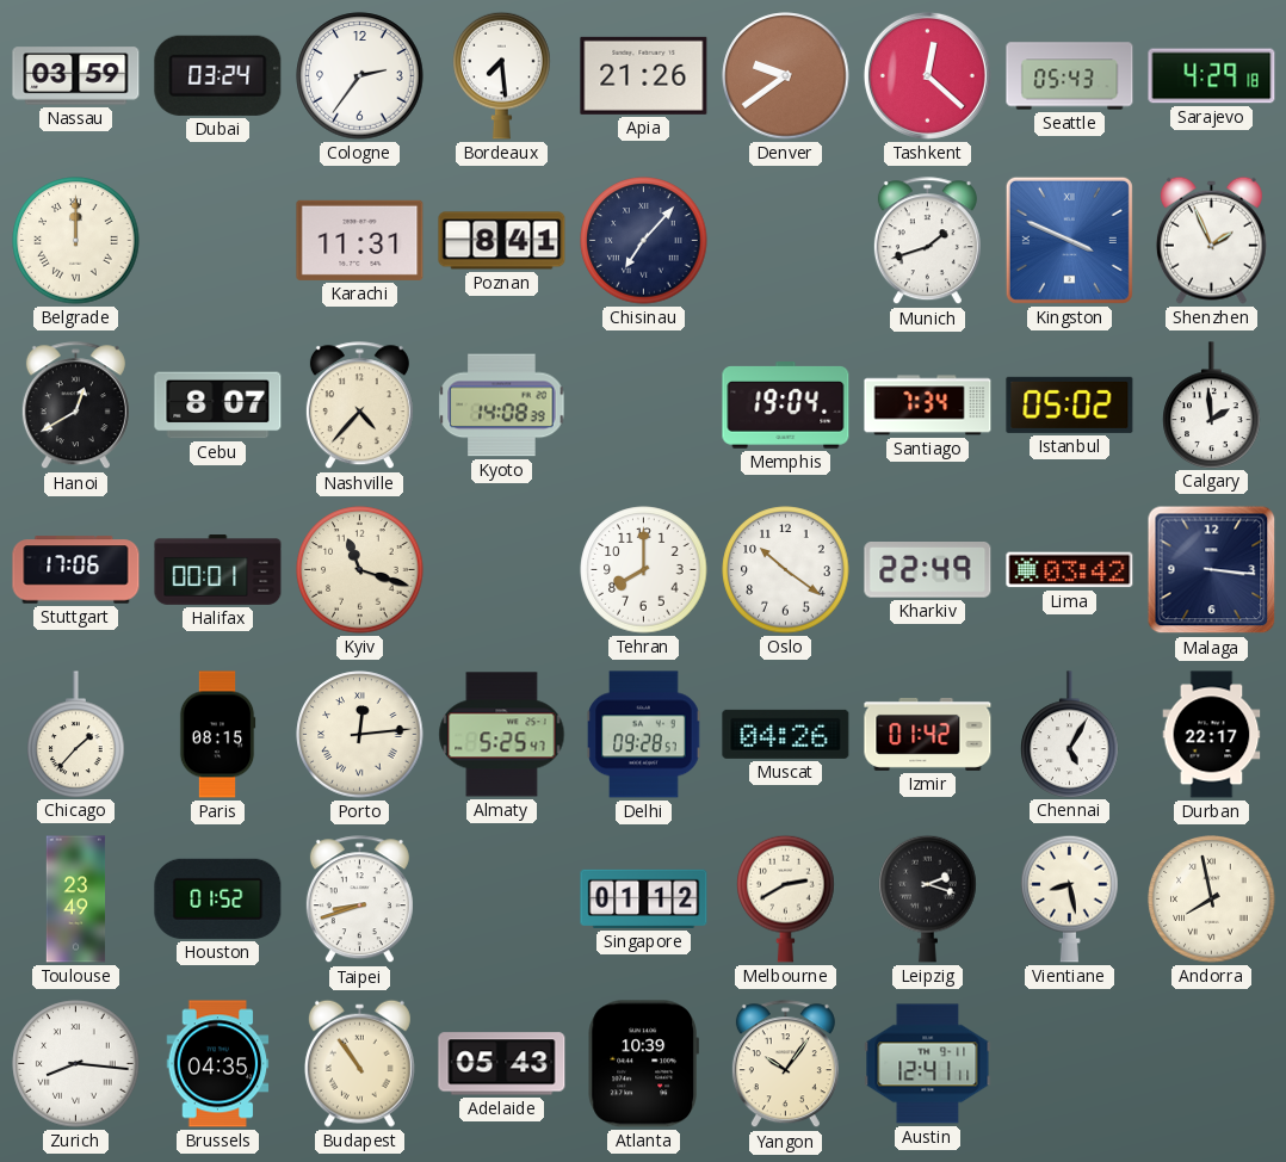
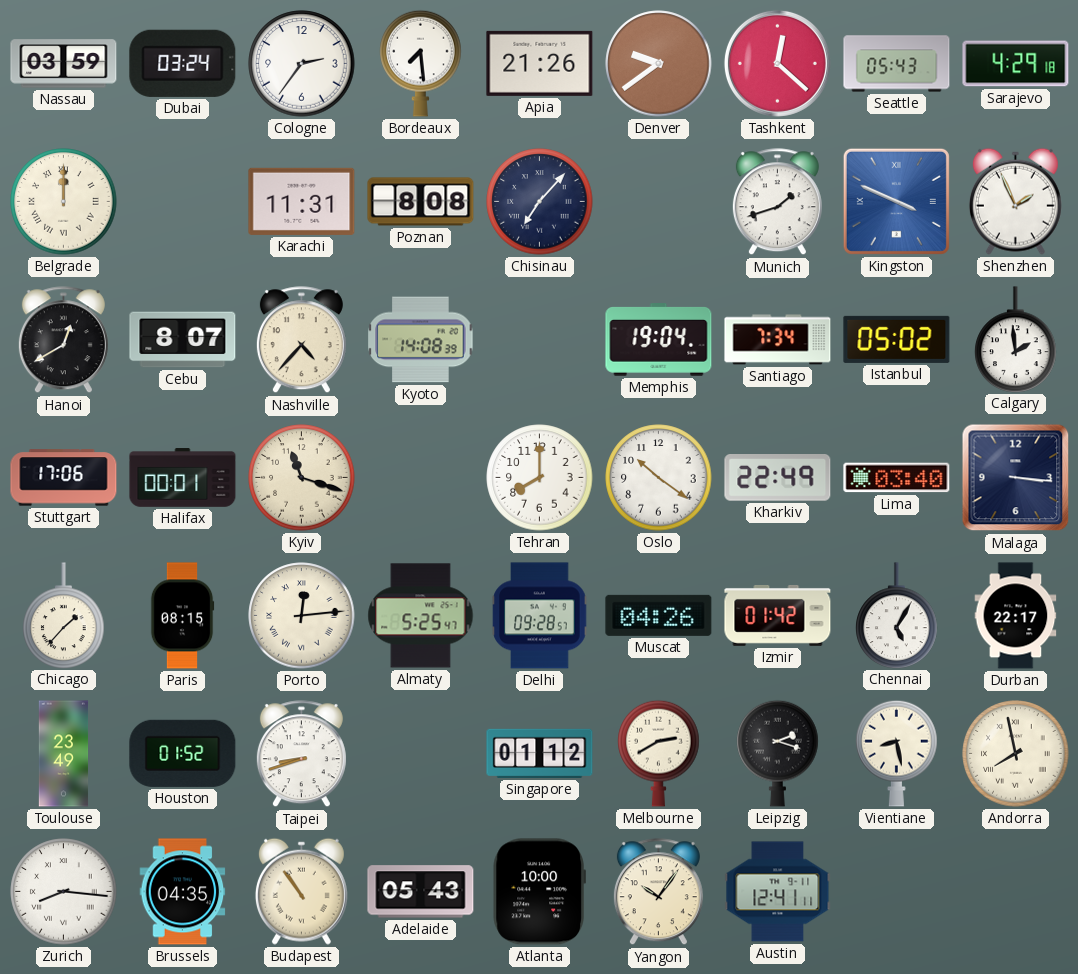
Poznan: 8:41 -> 8:08 (421, 202)
Lima: 03:42 -> 03:40 (897, 478)
Atlanta: 10:39 -> 10:00 (539, 892)
